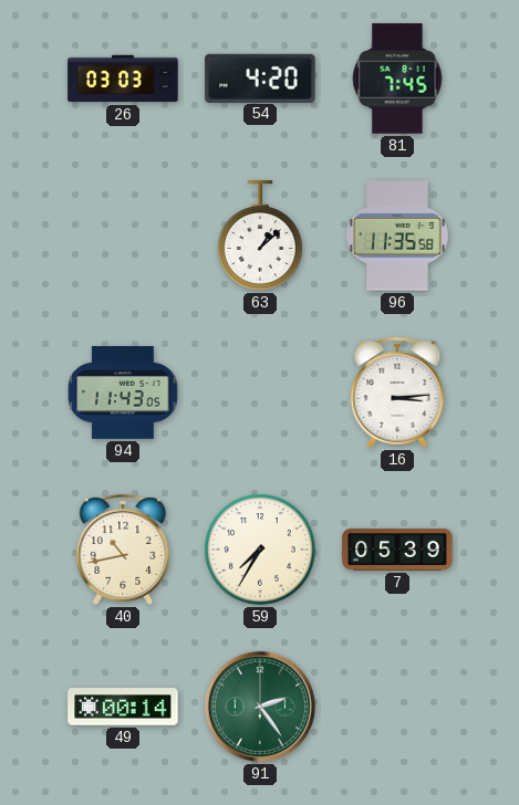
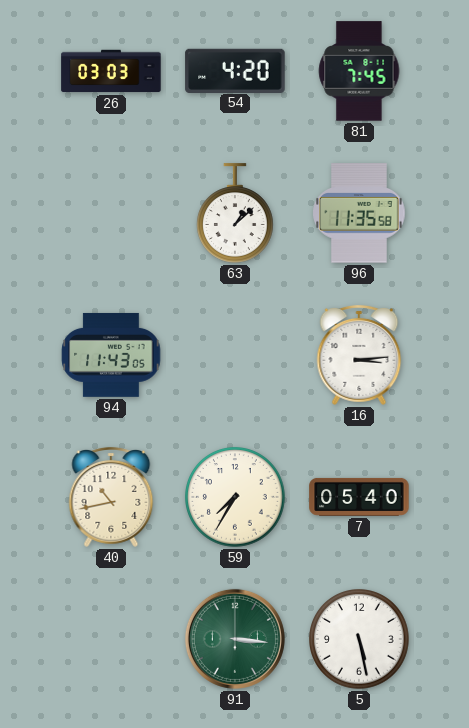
7: 05:39 -> 05:40 (359, 497)
49: 00:14 -> none (123, 707)
91: 2:24 -> 3:16 (235, 639)
5: none -> 5:28 (360, 640)
